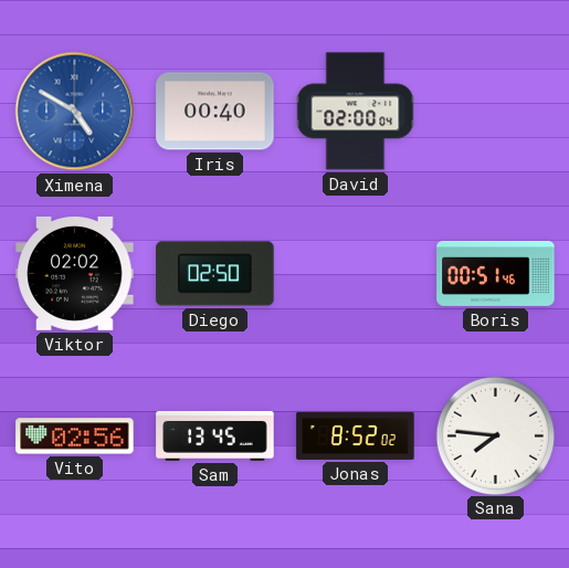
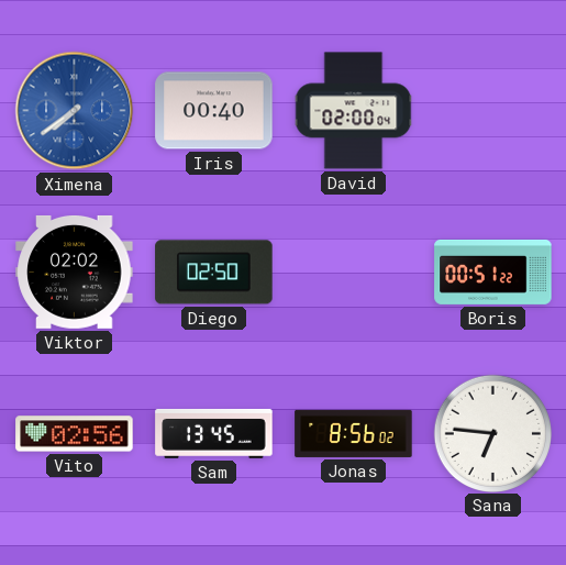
Ximena: 4:50 -> 7:39 (75, 111)
Boris: 00:51:46 -> 00:51:22 (493, 272)
Jonas: 8:52 -> 8:56 (354, 433)
Sana: 7:46 -> 6:46 (492, 433)
